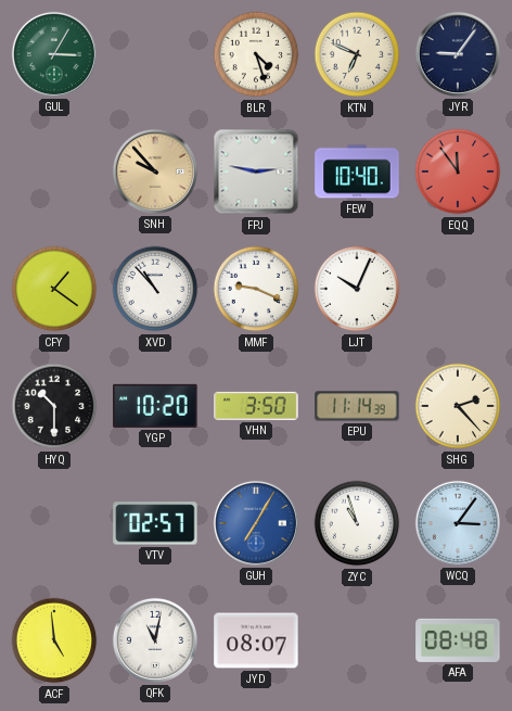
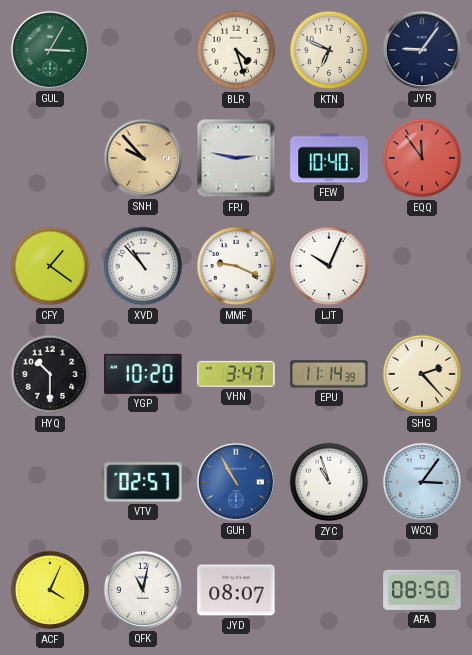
VHN: 3:50 -> 3:47 (236, 374)
GUH: 7:05 -> 10:55 (236, 482)
ACF: 4:59 -> 4:04 (50, 590)
AFA: 08:48 -> 08:50 (422, 590)
